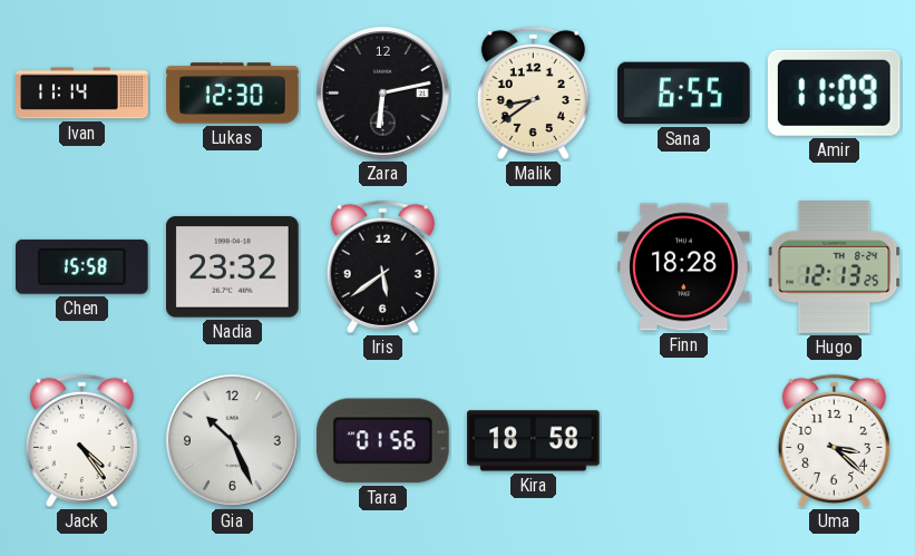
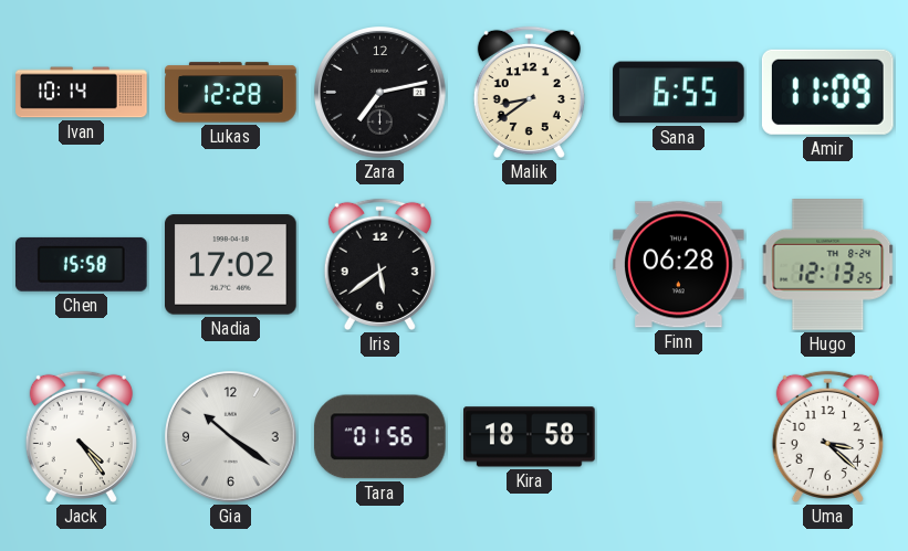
Ivan: 11:14 -> 10:14 (82, 93)
Lukas: 12:30 -> 12:28 (231, 93)
Zara: 6:13 -> 7:13 (380, 93)
Nadia: 23:32 -> 17:02 (231, 265)
Finn: 18:28 -> 06:28 (679, 265)
Gia: 10:26 -> 10:21 (231, 437)
